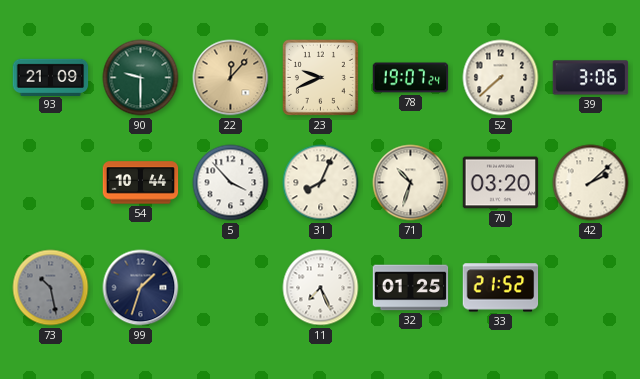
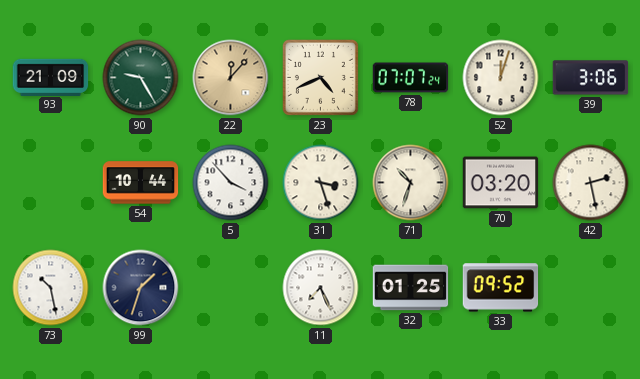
90: 9:30 -> 9:25 (141, 78)
23: 9:41 -> 4:41 (320, 77)
78: 19:07 -> 07:07 (411, 78)
52: 7:38 -> 12:03 (501, 78)
31: 8:04 -> 3:27 (321, 183)
42: 2:08 -> 2:28 (591, 183)
73 dial: grey -> white (51, 288)
33: 21:52 -> 09:52 (501, 288)
